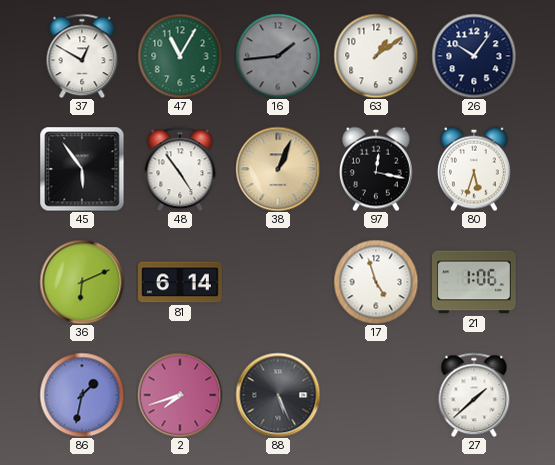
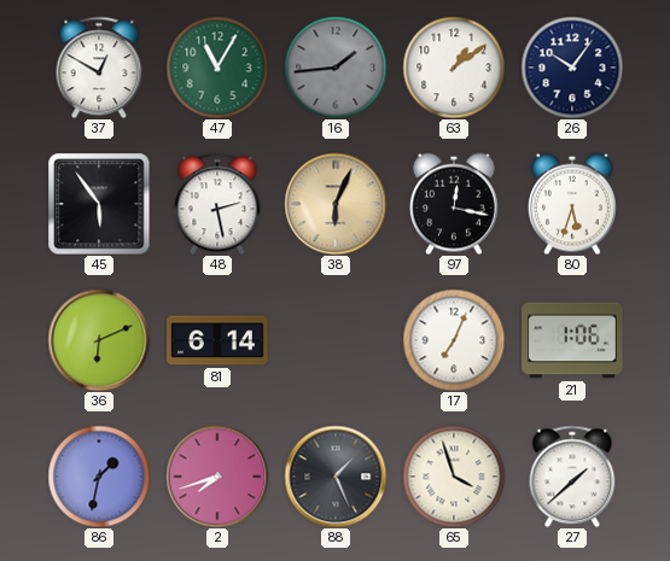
48: 4:54 -> 2:28 (217, 204)
38: 1:04 -> 6:04 (336, 204)
17: 4:57 -> 7:04 (454, 340)
88: 5:26 -> 1:26 (336, 477)
65: none -> 3:57 (454, 477)
